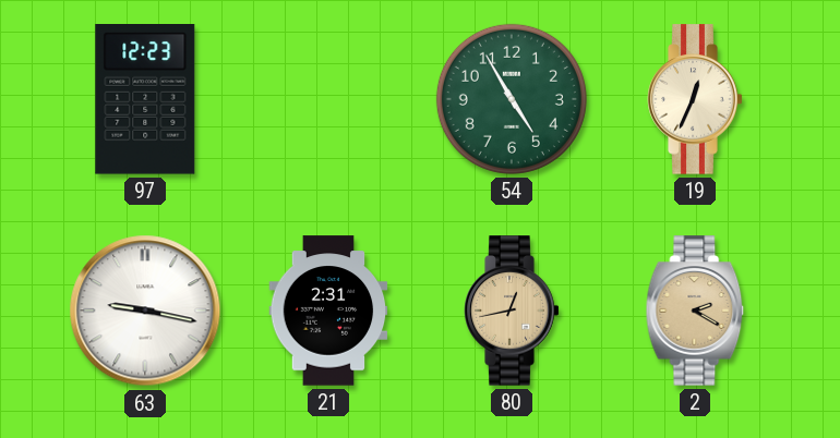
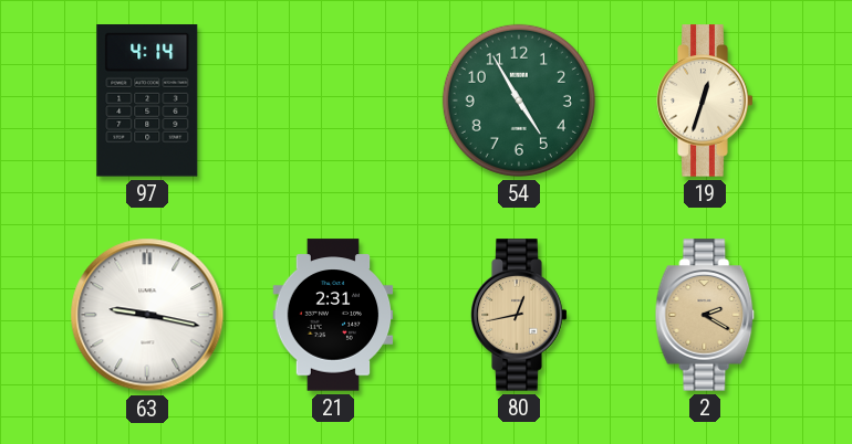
97: 12:23 -> 4:14 (147, 102)
19: 12:34 -> 12:33 (705, 101)
